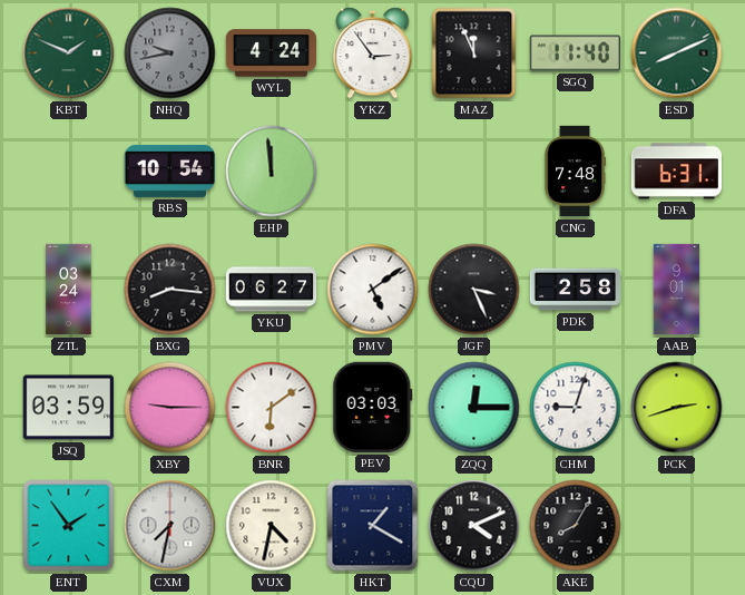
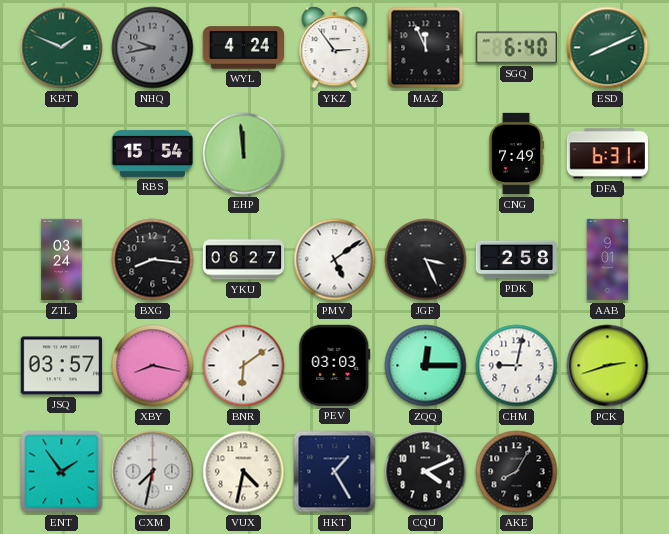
SGQ: 11:40 -> 6:40 (516, 48)
RBS: 10:54 -> 15:54 (152, 153)
CNG: 7:48 -> 7:49 (516, 154)
JSQ: 03:59 -> 03:57 (61, 366)
XBY: 9:15 -> 8:17 (153, 366)
CHM: 9:03 -> 9:02 (517, 366)
HKT: 1:20 -> 1:25 (335, 472)
